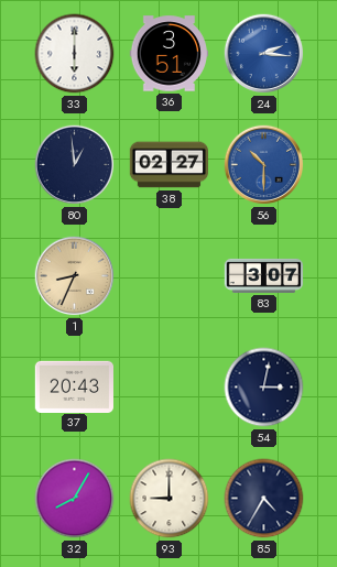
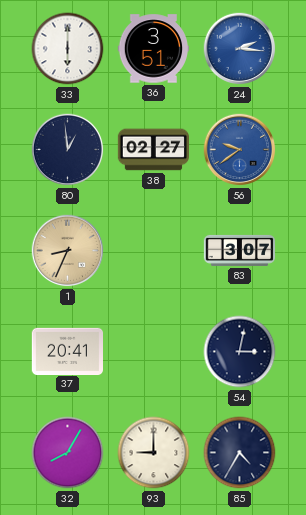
56: 10:30 -> 9:39 (240, 150)
37: 20:43 -> 20:41 (67, 351)
